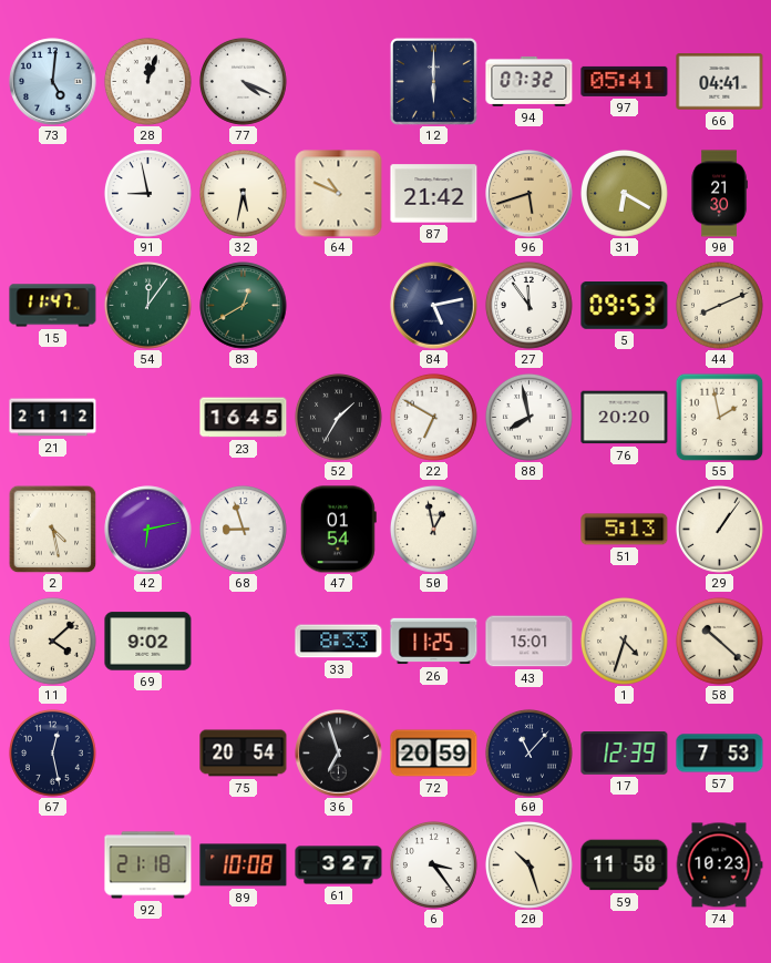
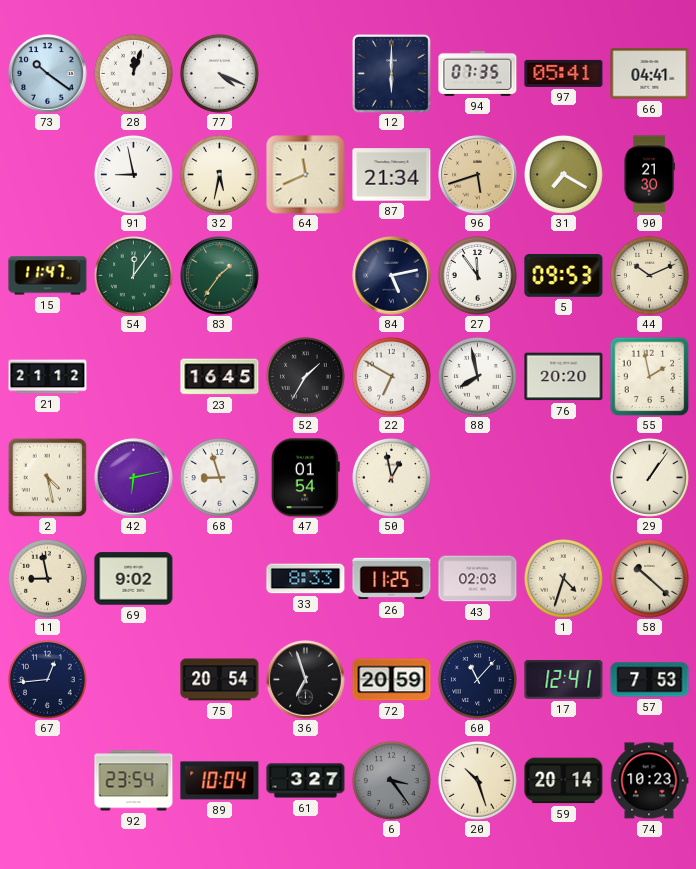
73: 5:01 -> 10:21 (48, 74)
94: 07:32 -> 07:35 (478, 73)
64: 10:49 -> 11:41 (306, 175)
87: 21:42 -> 21:34 (392, 175)
31: 6:20 -> 7:20 (564, 175)
83: 12:40 -> 1:36 (220, 276)
44: 8:11 -> 10:11 (650, 276)
51: 5:13 -> none (625, 530)
11: 4:08 -> 8:58 (48, 579)
43: 15:01 -> 02:03 (478, 579)
67: 12:28 -> 12:44 (48, 680)
17: 12:39 -> 12:41 (564, 680)
92: 21:18 -> 23:54 (134, 781)
89: 10:08 -> 10:04 (220, 781)
6 dial: white -> grey (392, 781)
59: 11:58 -> 20:14 (564, 781)
